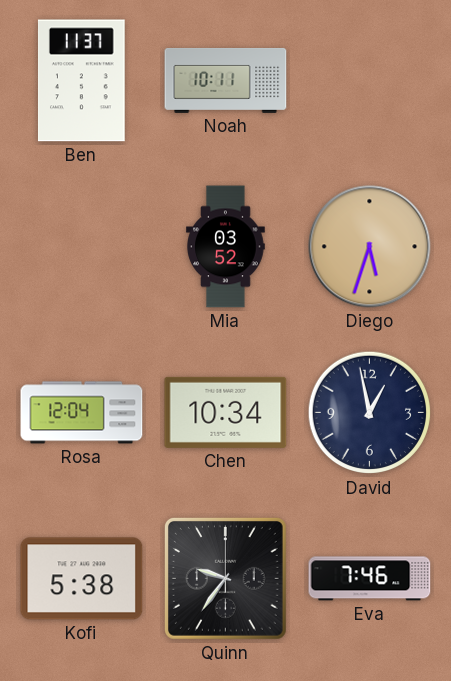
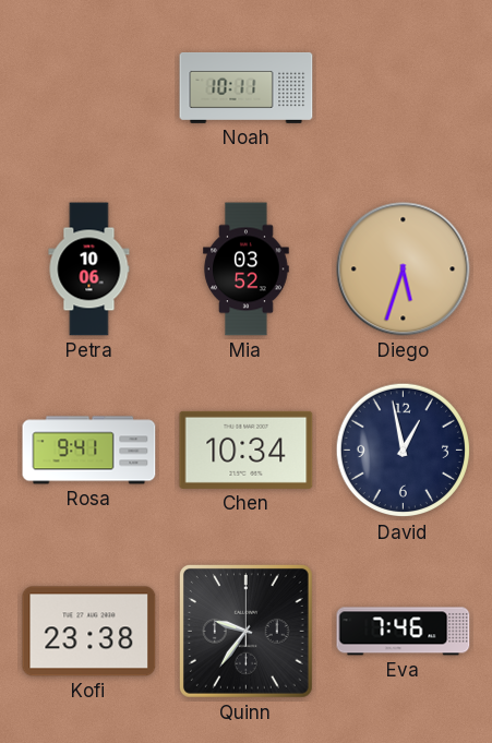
Ben: 11:37 -> none (81, 81)
Petra: none -> 10:06 (89, 269)
Rosa: 12:04 -> 9:41 (89, 451)
Kofi: 5:38 -> 23:38 (89, 632)
